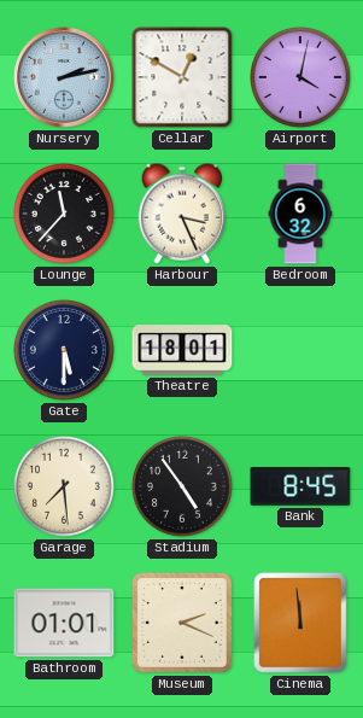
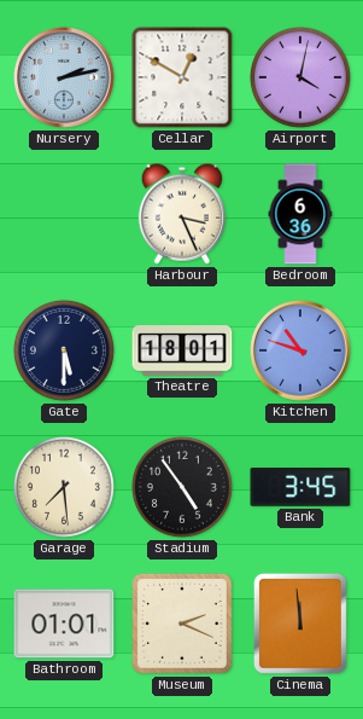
Lounge: 11:37 -> none (64, 214)
Bedroom: 6:32 -> 6:36 (300, 214)
Kitchen: none -> 10:48 (300, 350)
Bank: 8:45 -> 3:45 (300, 488)
